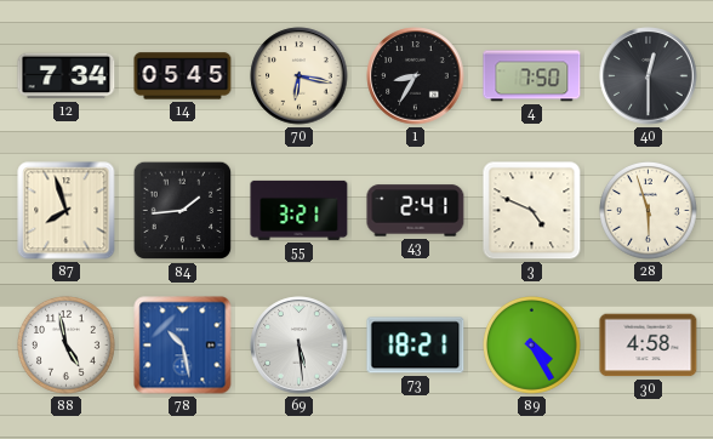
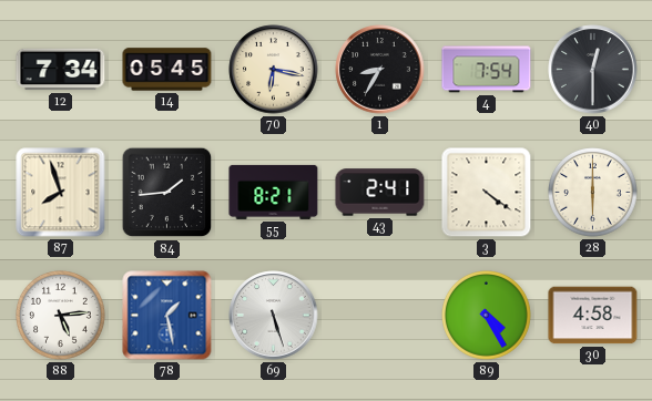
4: 7:50 -> 7:54 (487, 70)
55: 3:21 -> 8:21 (274, 192)
3: 4:49 -> 4:21 (487, 193)
28: 5:57 -> 6:00 (593, 193)
88: 4:58 -> 5:14 (61, 316)
78: 10:28 -> 1:28 (167, 316)
69: 5:29 -> 5:27 (274, 316)
73: 18:21 -> none (416, 346)
